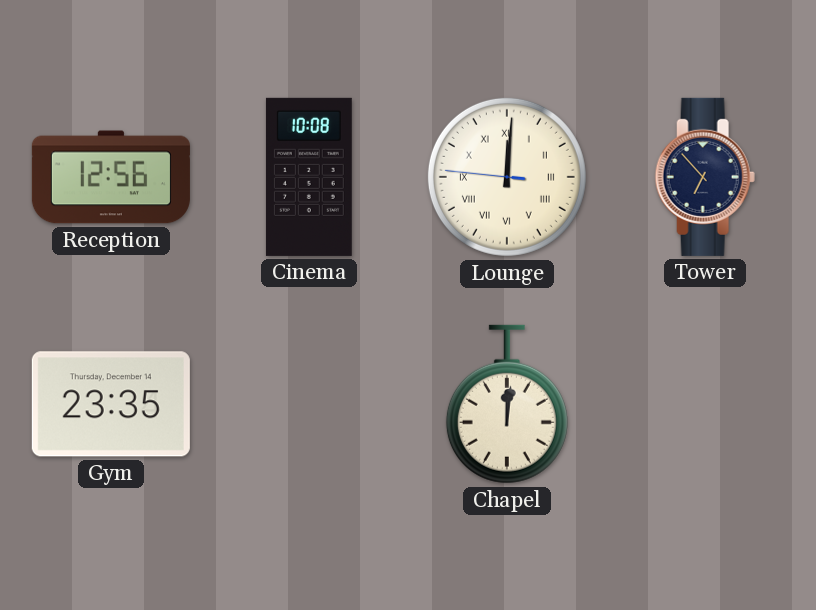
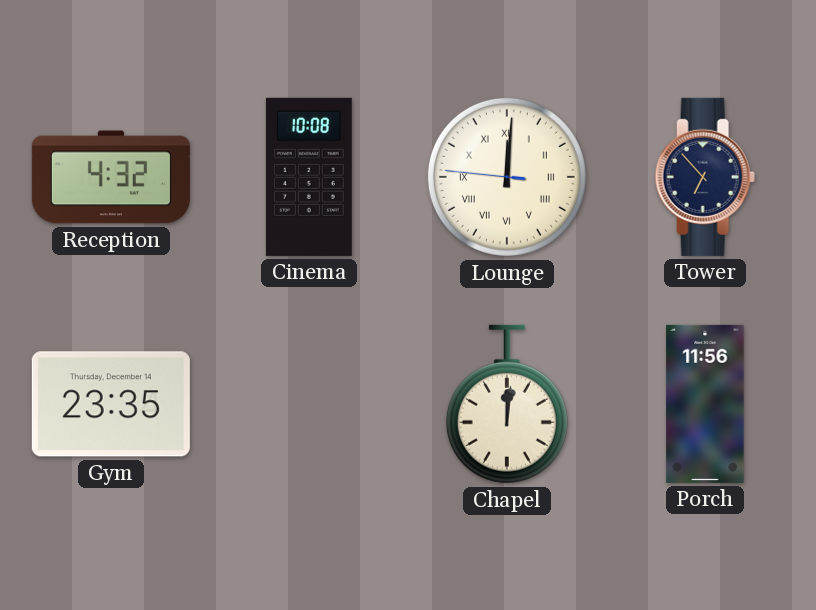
Reception: 12:56 -> 4:32 (111, 177)
Porch: none -> 11:56 (705, 404)
